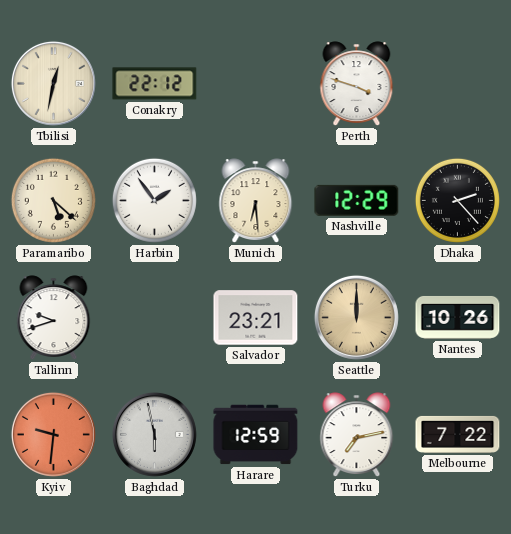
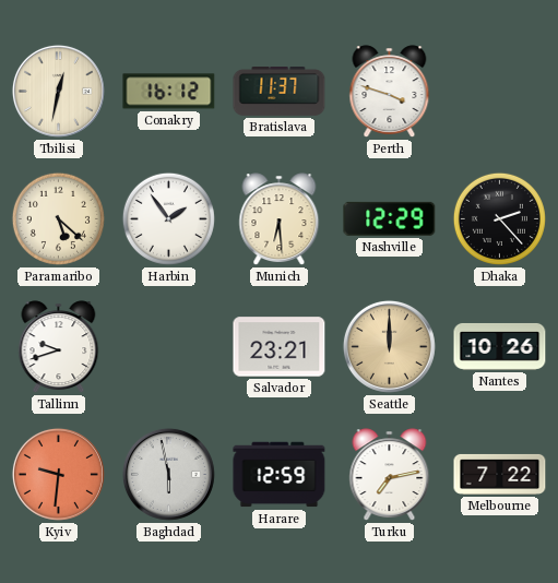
Conakry: 22:12 -> 16:12 (169, 92)
Bratislava: none -> 11:37 (280, 91)
